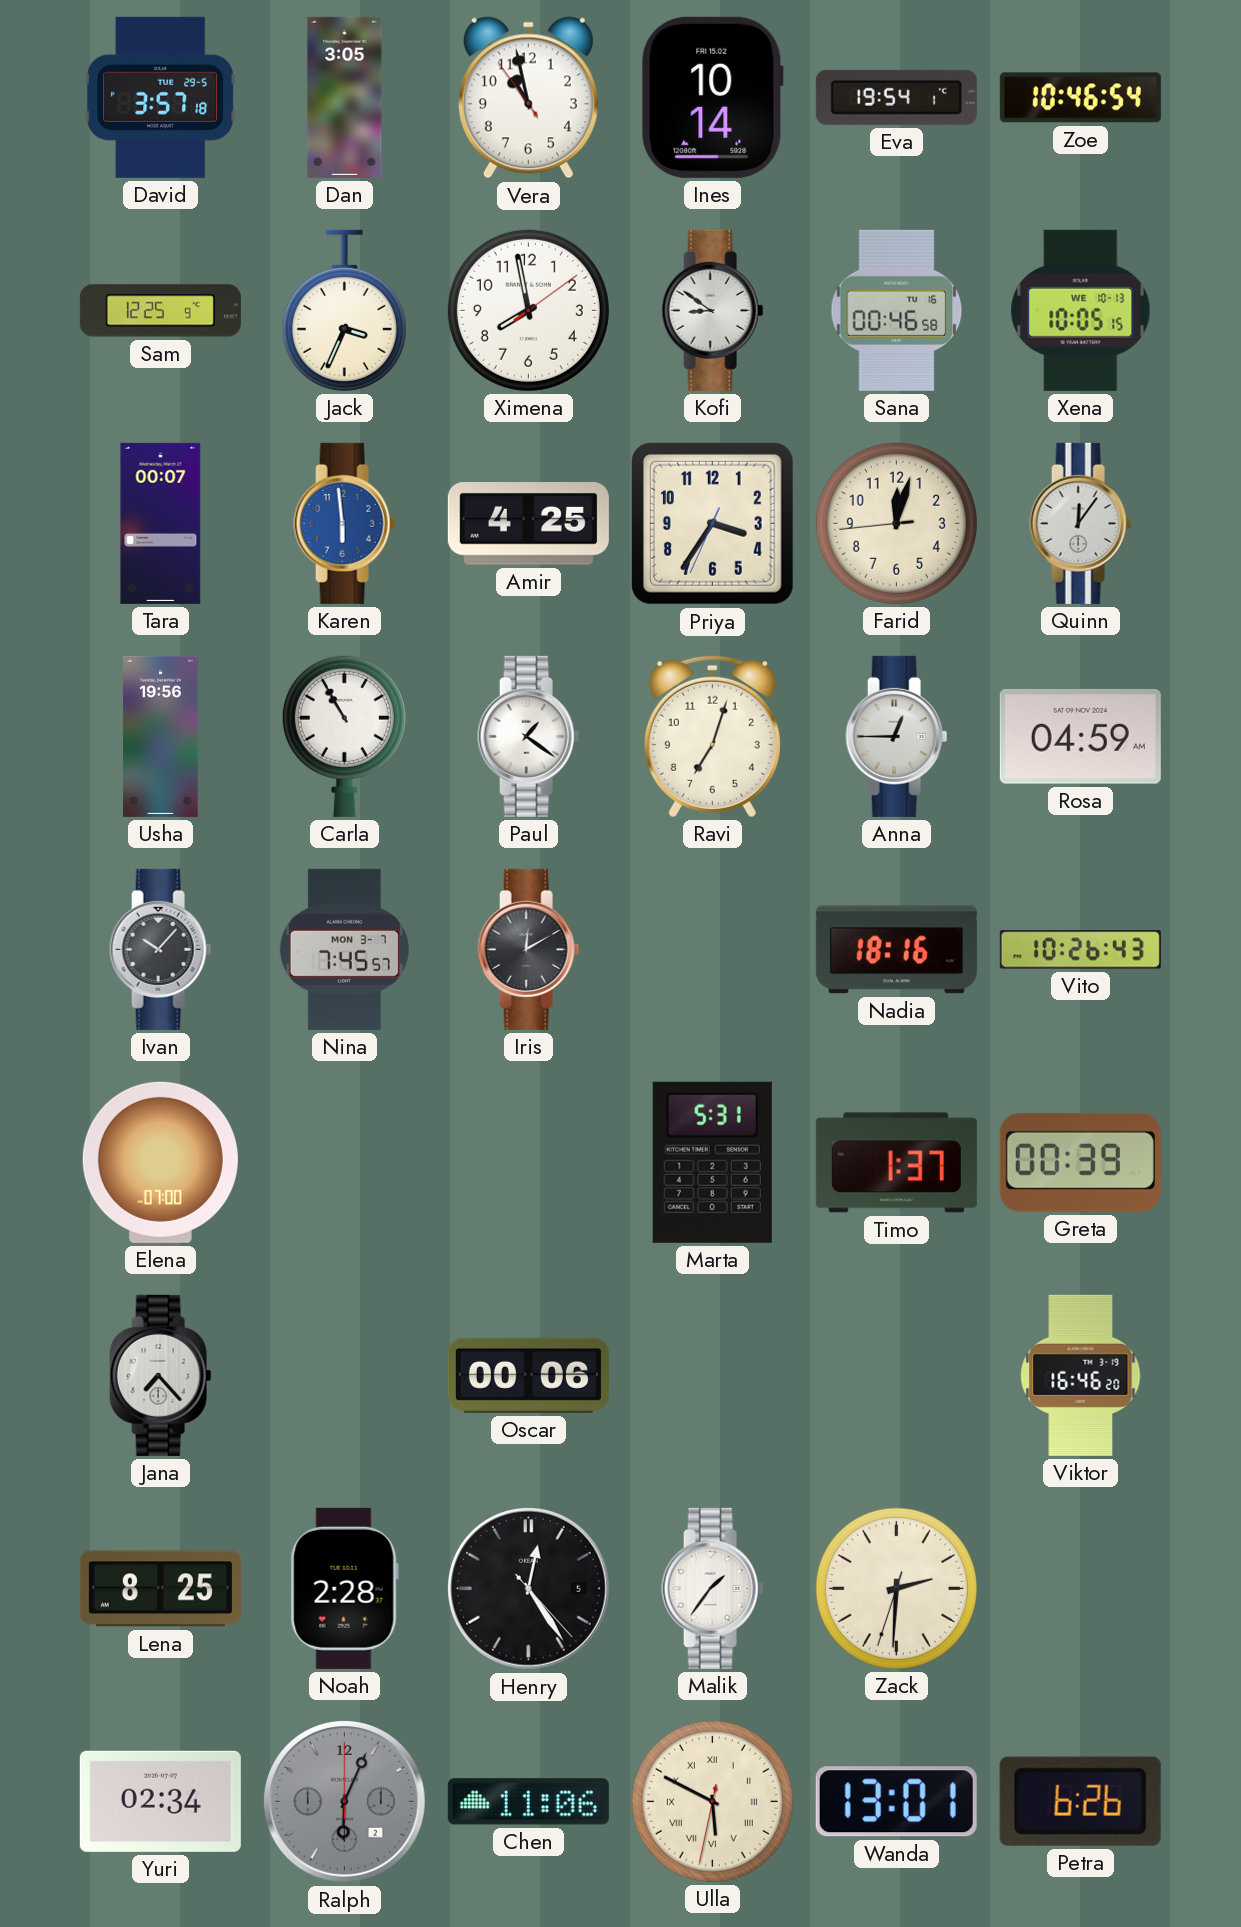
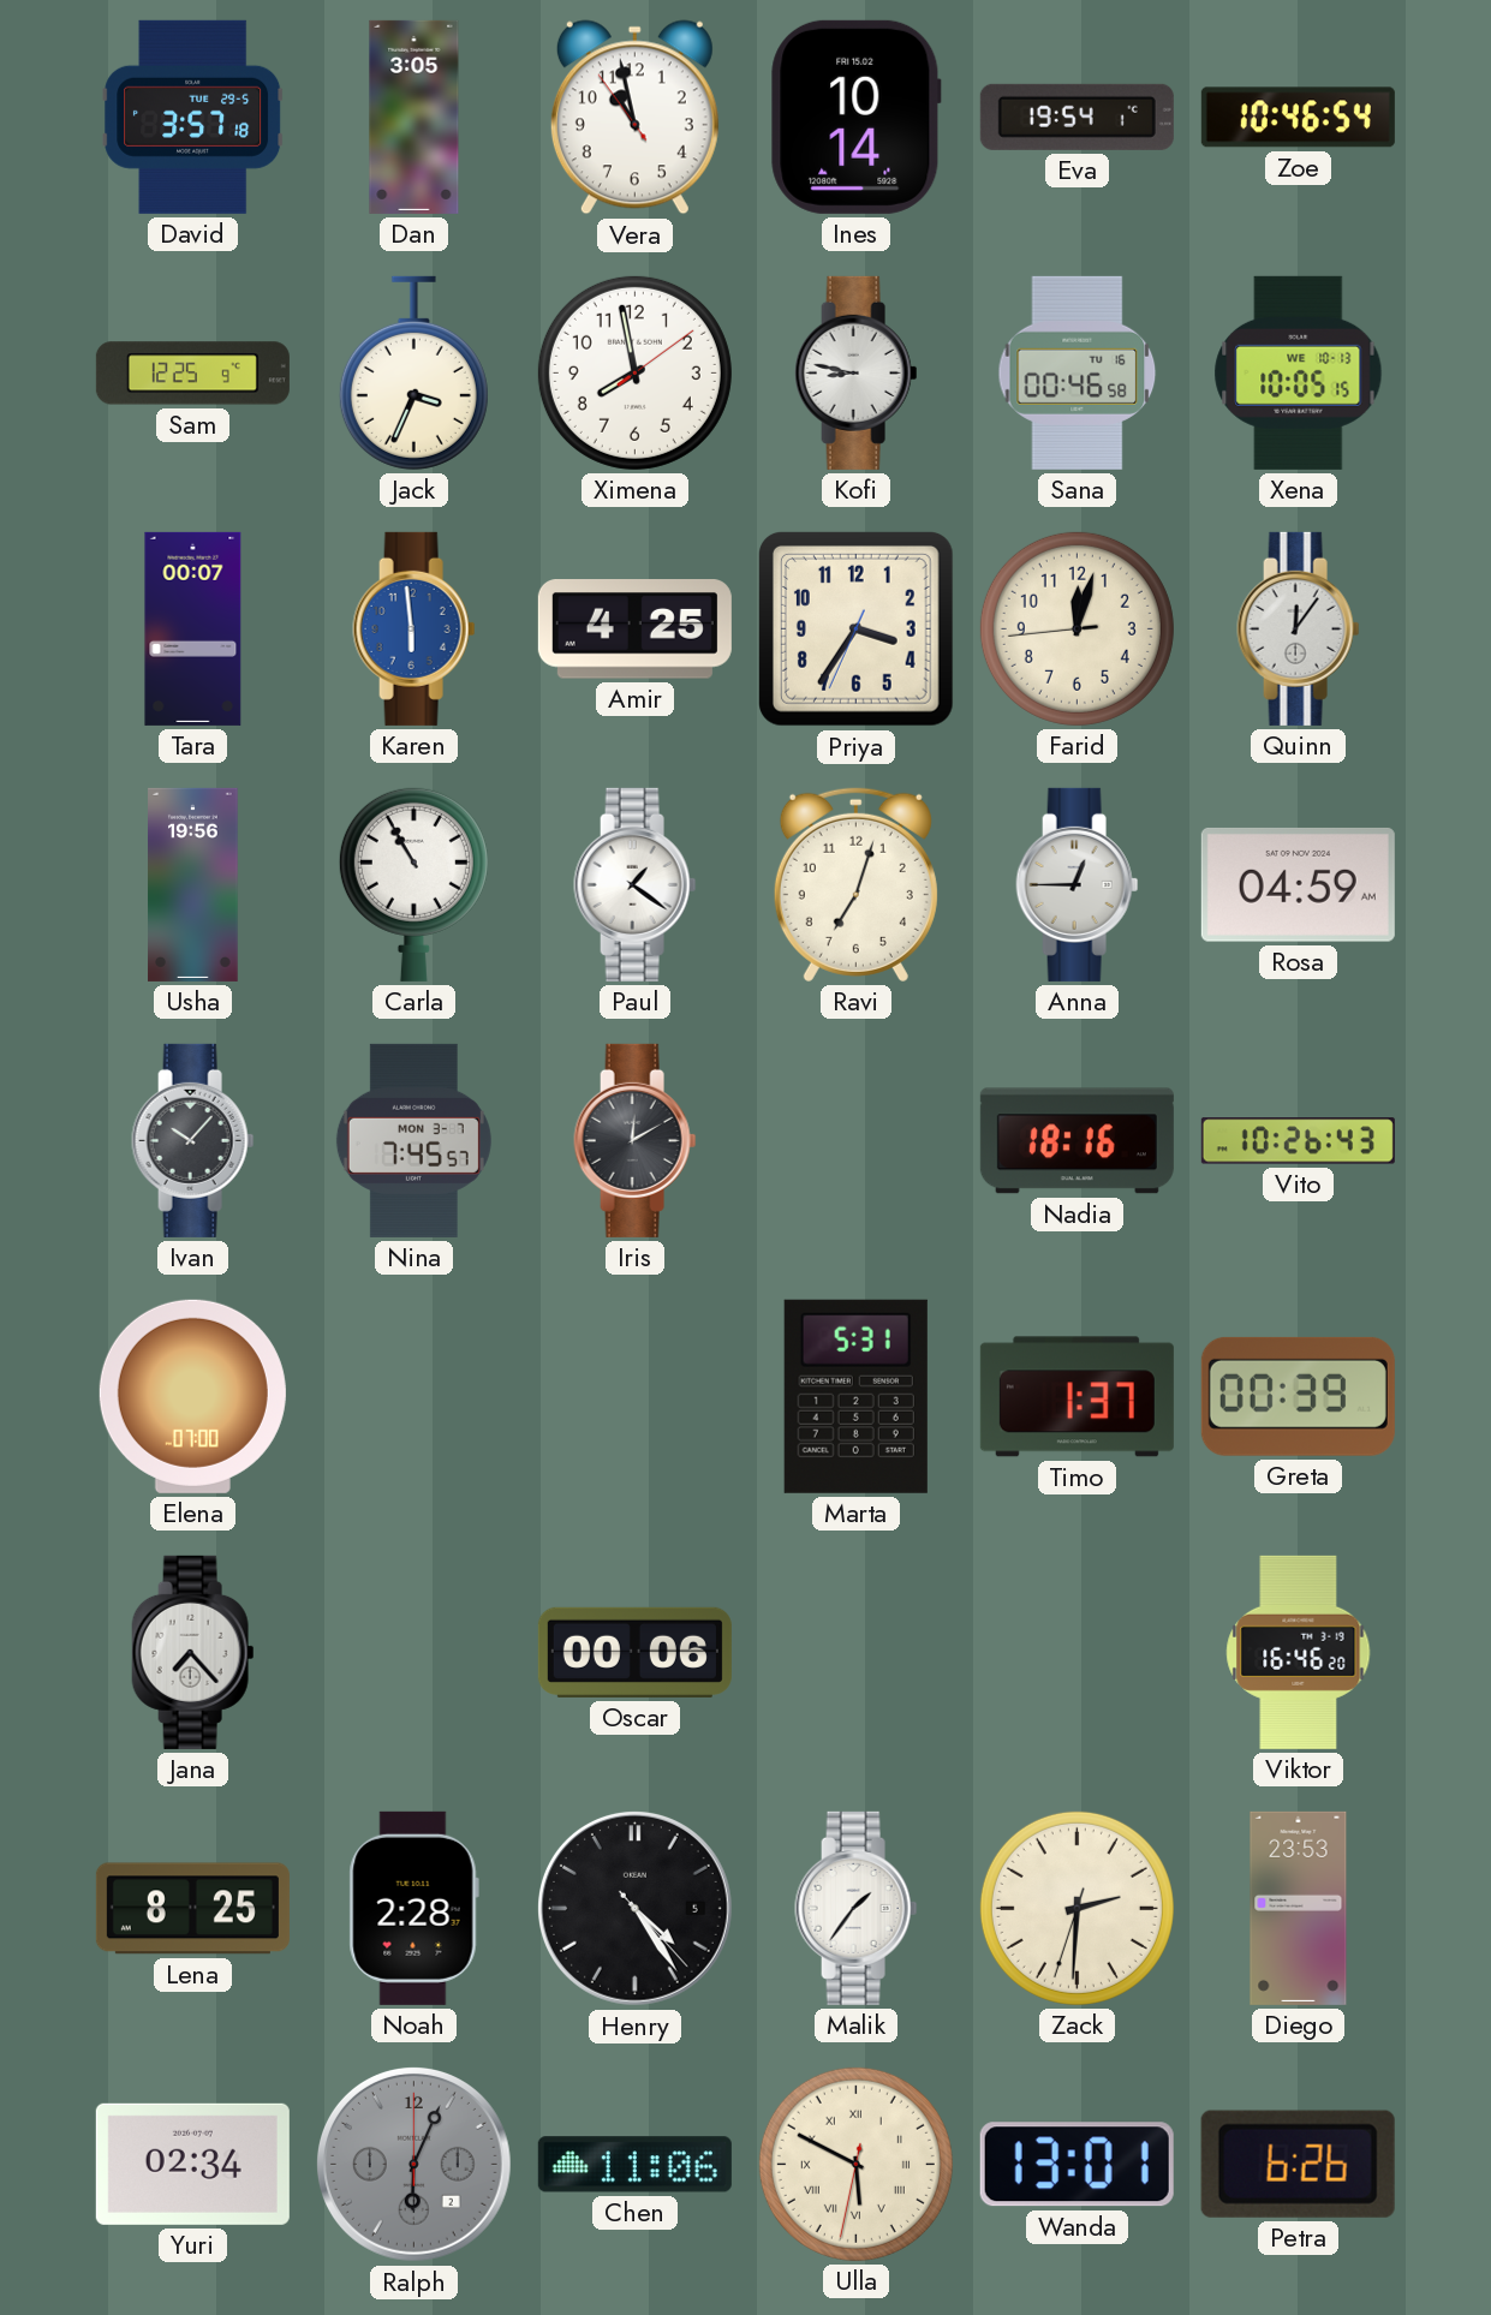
Kofi: 8:51 -> 8:47 (857, 372)
Henry: 12:24 -> 4:24 (634, 1908)
Diego: none -> 23:53 (1299, 1908)
